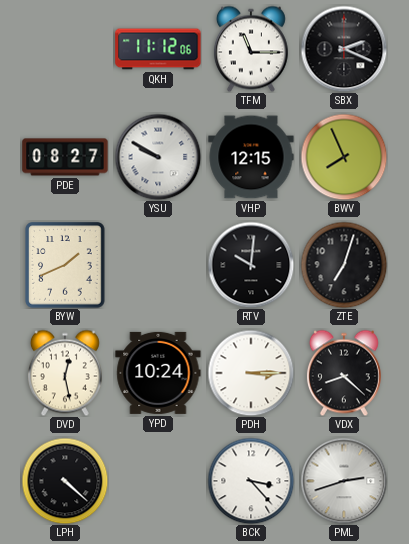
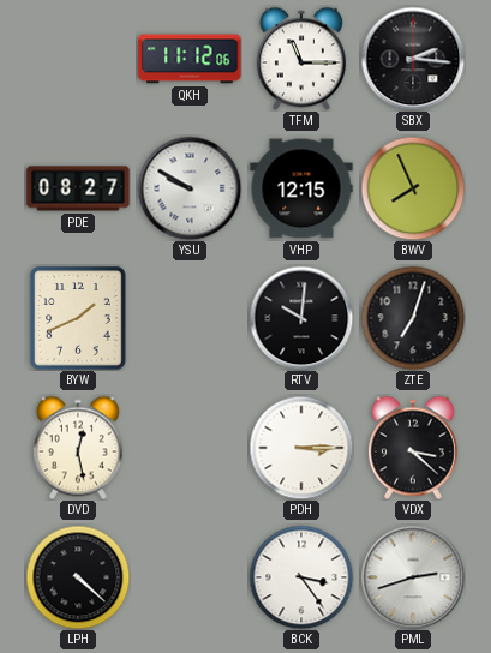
SBX: 2:19 -> 2:16 (413, 59)
YPD: 10:24 -> none (158, 373)
VDX: 8:22 -> 3:22 (413, 448)
BCK: 3:23 -> 3:24 (301, 577)
